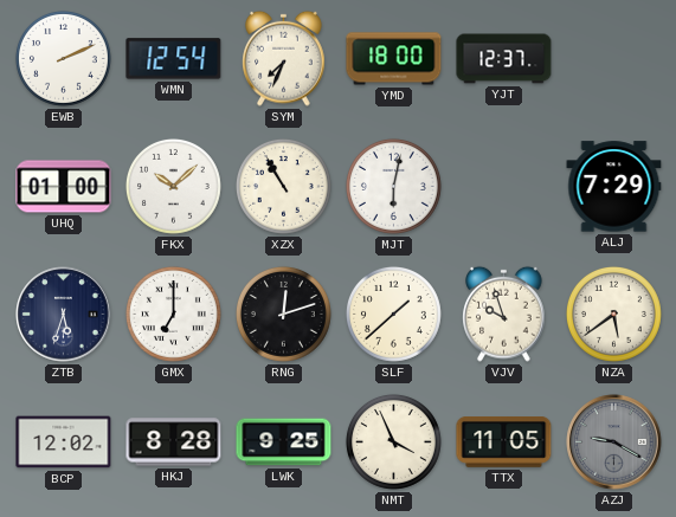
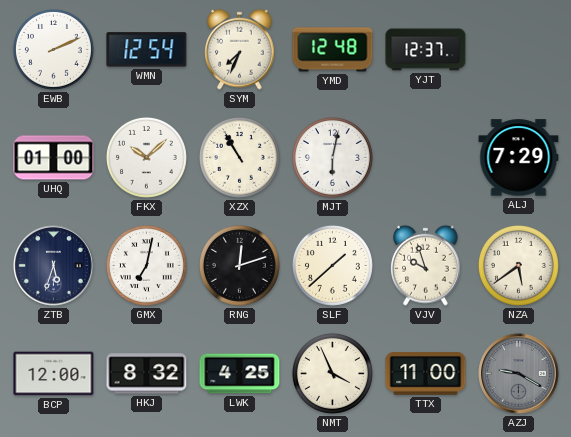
YMD: 18:00 -> 12:48 (333, 50)
GMX: 7:00 -> 7:02 (146, 265)
BCP: 12:02 -> 12:00 (54, 374)
HKJ: 8:28 -> 8:32 (147, 374)
LWK: 9:25 -> 4:25 (240, 374)
TTX: 11:05 -> 11:00 (426, 374)
